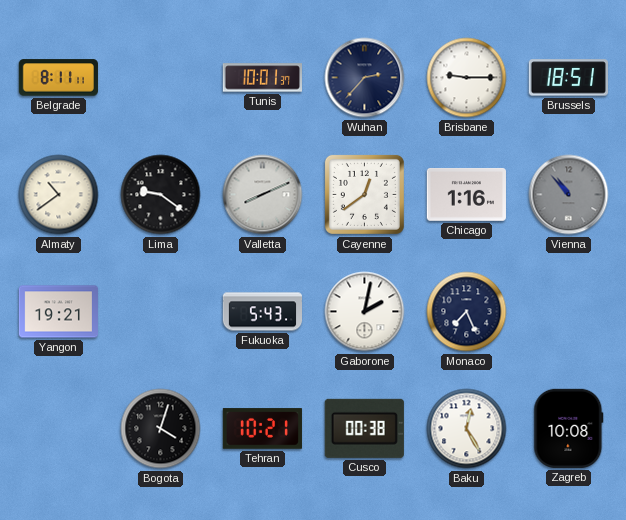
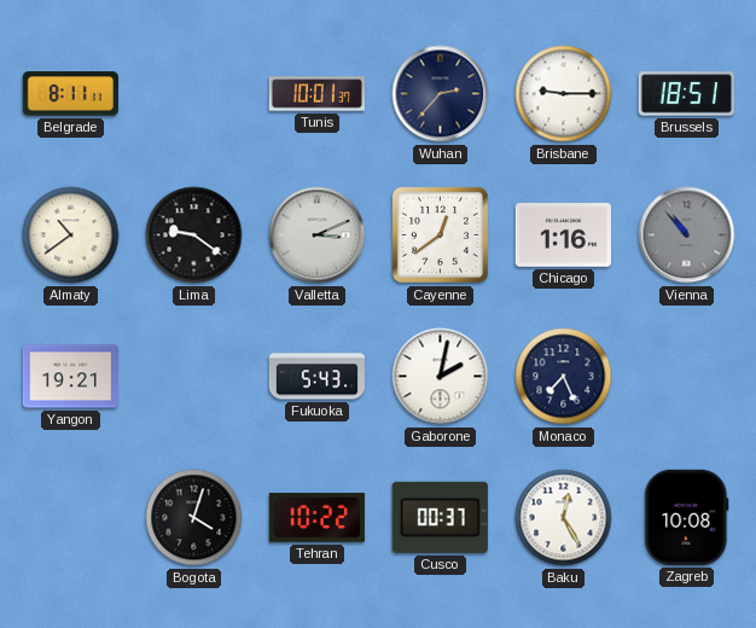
Valletta: 8:11 -> 3:11 (318, 235)
Tehran: 10:21 -> 10:22 (316, 518)
Cusco: 00:38 -> 00:37 (440, 517)
